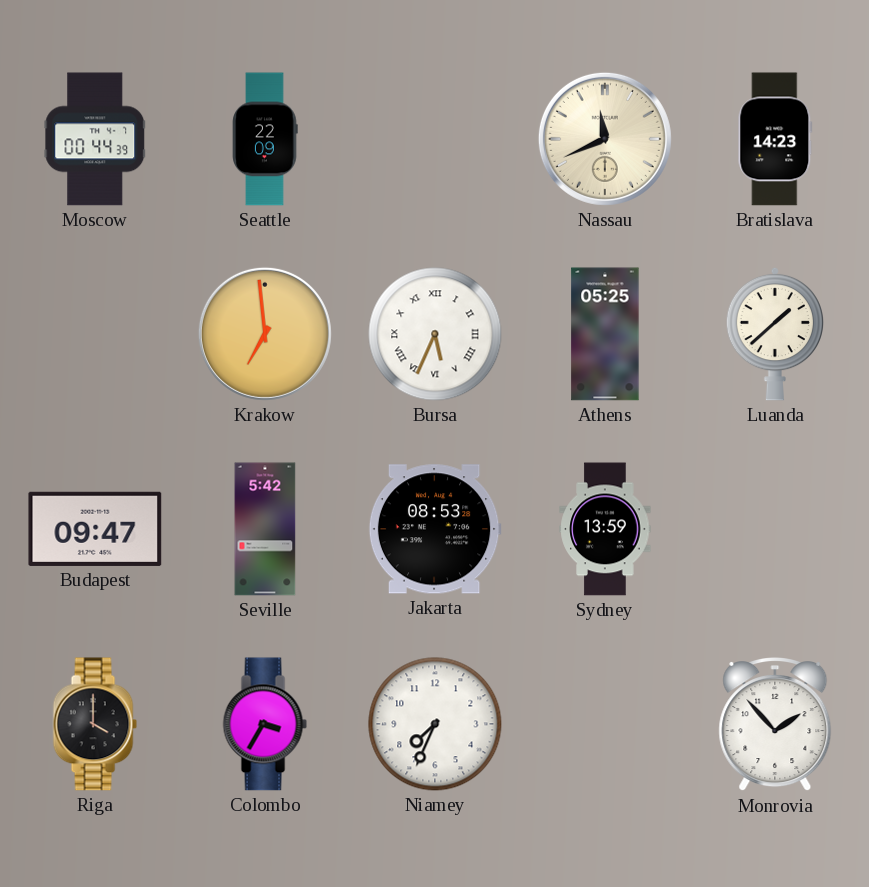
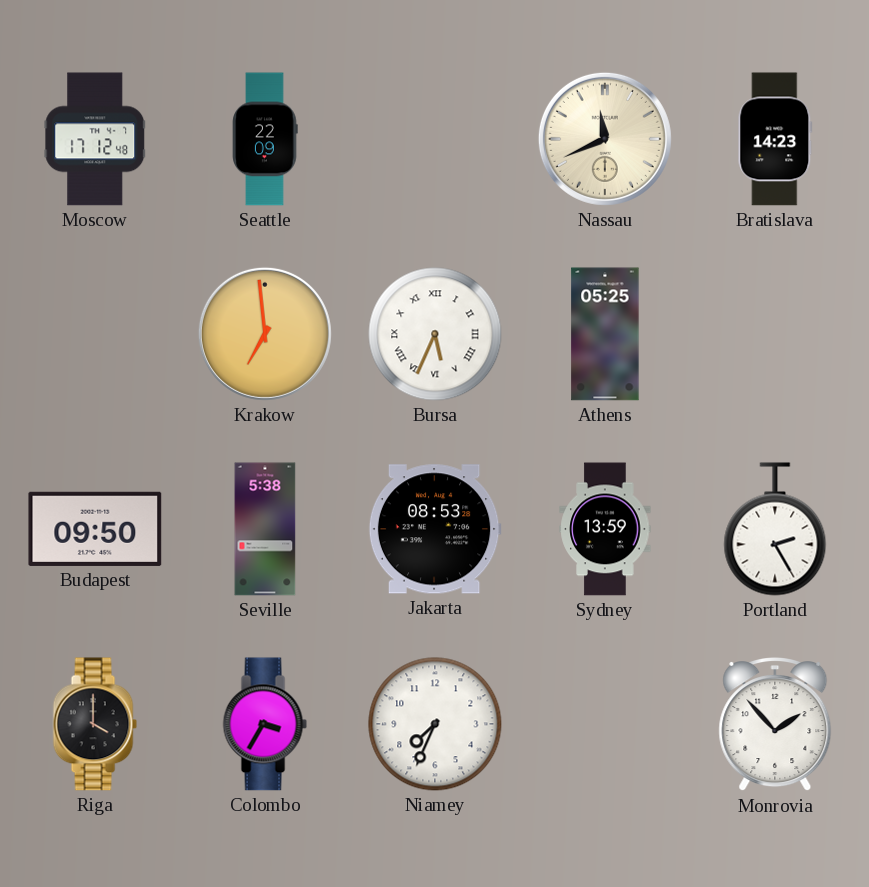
Moscow: 00:44 -> 17:12 (95, 139)
Luanda: 1:38 -> none (774, 334)
Budapest: 09:47 -> 09:50 (95, 529)
Seville: 5:42 -> 5:38 (265, 529)
Portland: none -> 2:25 (775, 529)
